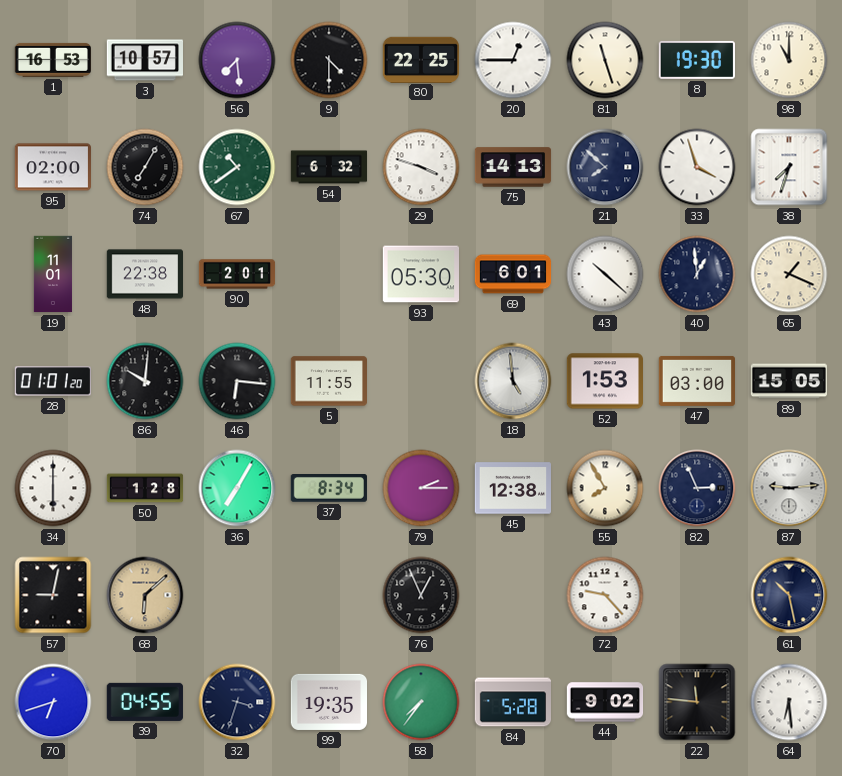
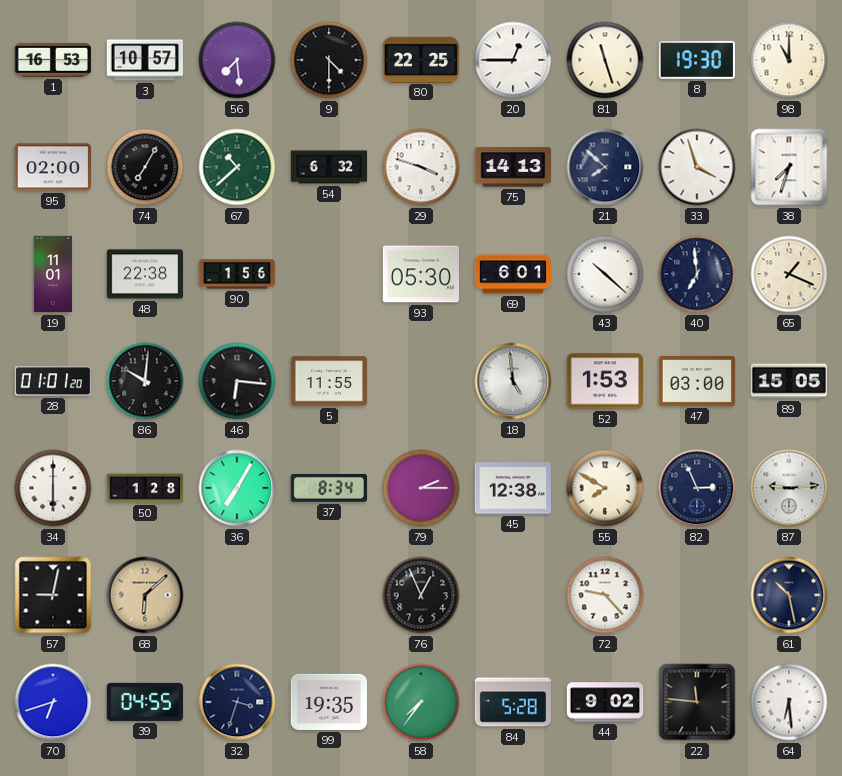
67: 10:39 -> 10:38 (237, 167)
90: 2:01 -> 1:56 (237, 274)
40: 12:59 -> 6:59 (697, 274)
55: 7:55 -> 7:50 (605, 488)
